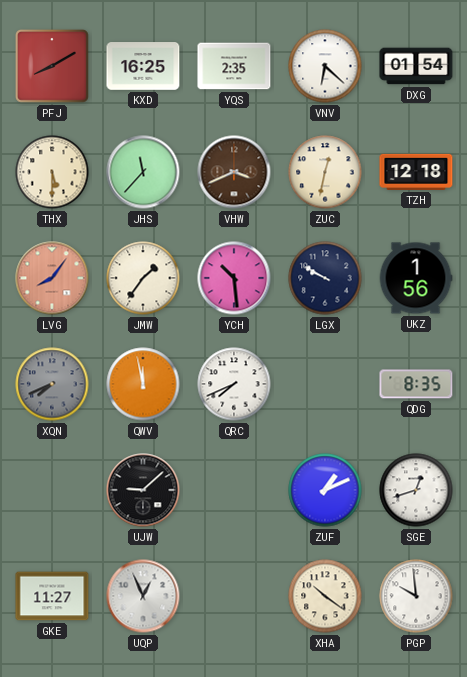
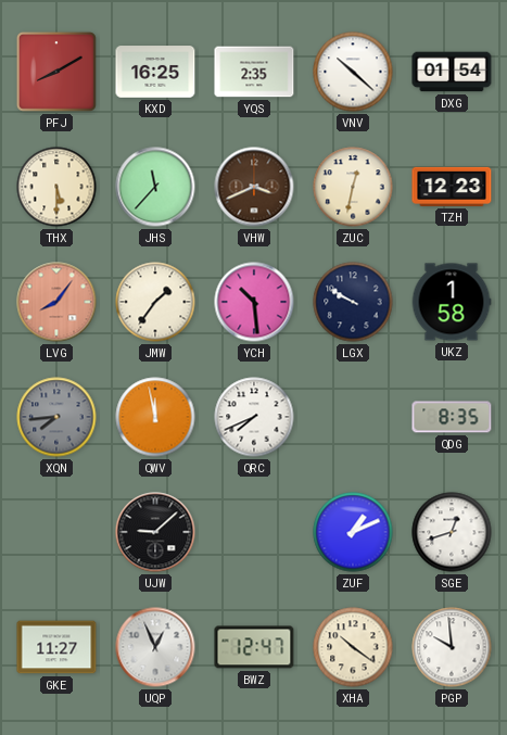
VNV: 6:22 -> 10:22 (353, 72)
TZH: 12:18 -> 12:23 (452, 187)
UKZ: 1:56 -> 1:58 (452, 302)
XQN: 7:41 -> 7:44 (56, 417)
BWZ: none -> 12:47 (254, 647)
